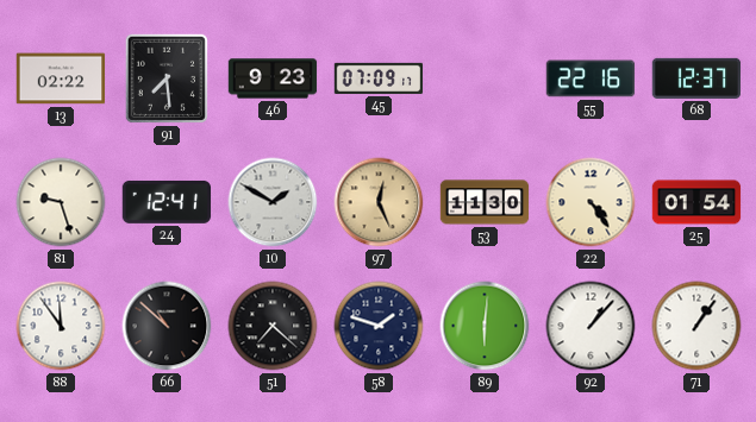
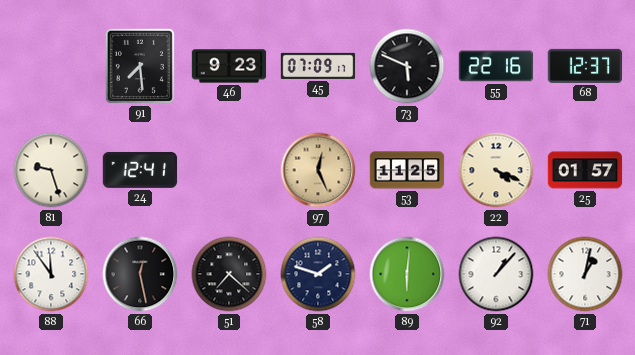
13: 02:22 -> none (61, 78)
73: none -> 5:49 (407, 66)
10: 1:50 -> none (273, 202)
53: 11:30 -> 11:25 (407, 170)
22: 4:24 -> 4:19 (496, 170)
25: 01:54 -> 01:57 (585, 170)
66: 10:52 -> 12:28 (140, 274)
71: 1:06 -> 1:02 (585, 274)
